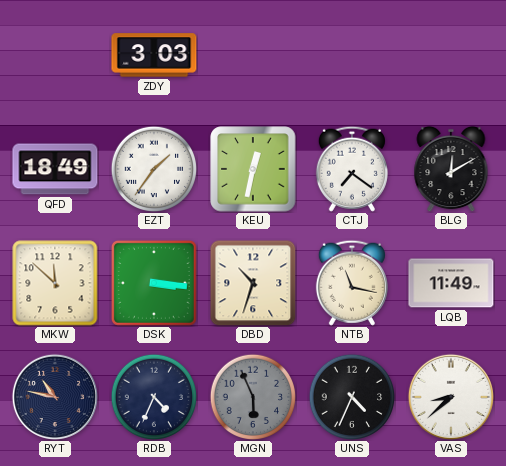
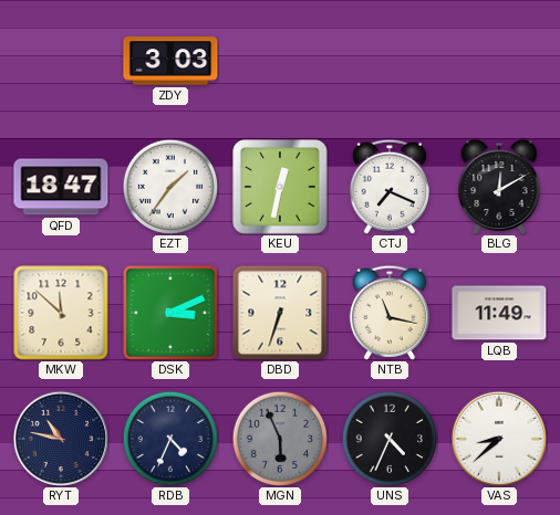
QFD: 18:49 -> 18:47 (61, 187)
CTJ: 7:21 -> 7:19 (390, 187)
DSK: 3:16 -> 3:11 (170, 313)
DBD: 10:33 -> 6:33 (280, 313)
